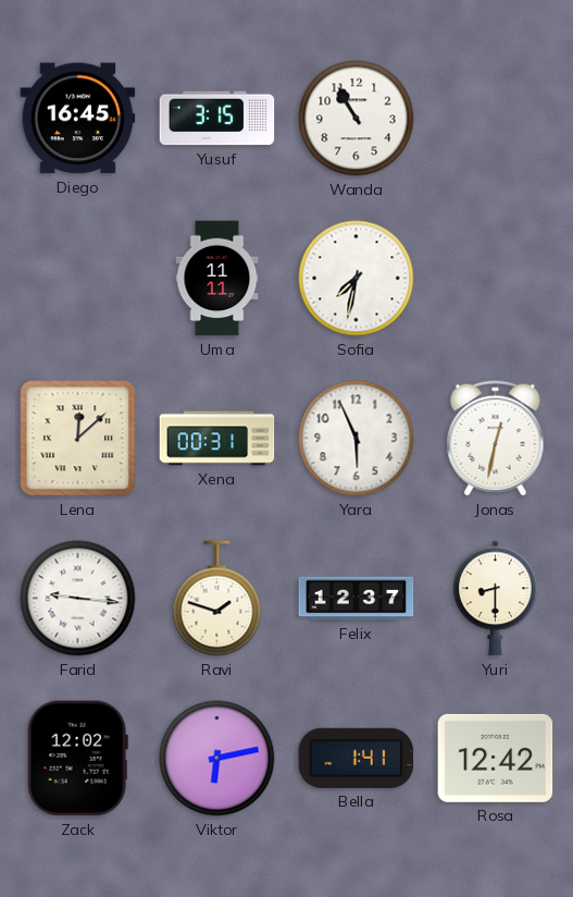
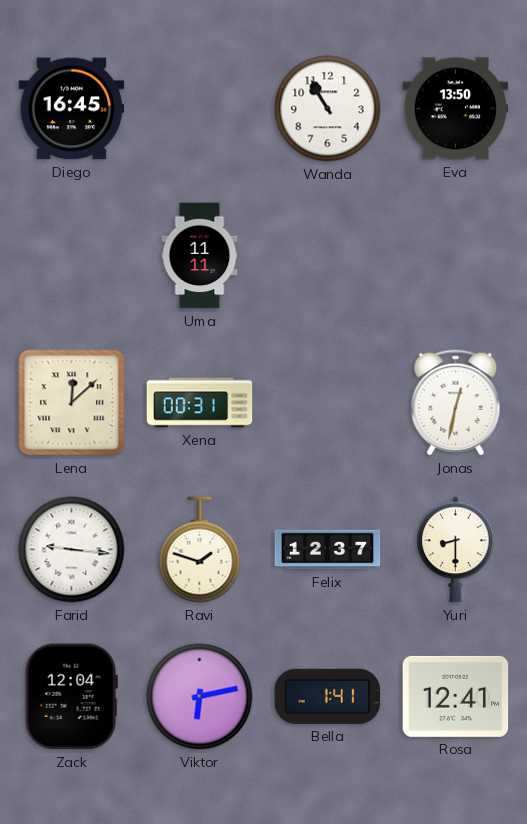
Yusuf: 3:15 -> none (217, 119)
Eva: none -> 13:50 (456, 109)
Sofia: 7:32 -> none (357, 279)
Yara: 5:56 -> none (357, 439)
Zack: 12:02 -> 12:04 (71, 697)
Rosa: 12:42 -> 12:41 (456, 696)
